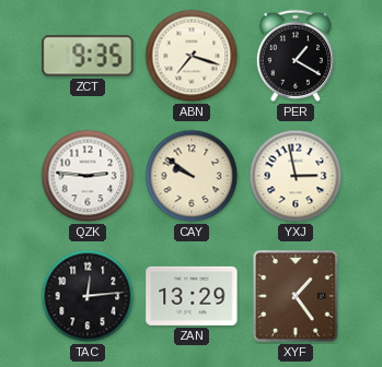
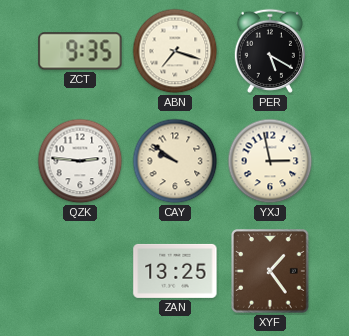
PER: 1:20 -> 5:20 (270, 51)
TAC: 12:14 -> none (88, 296)
ZAN: 13:29 -> 13:25 (175, 271)
